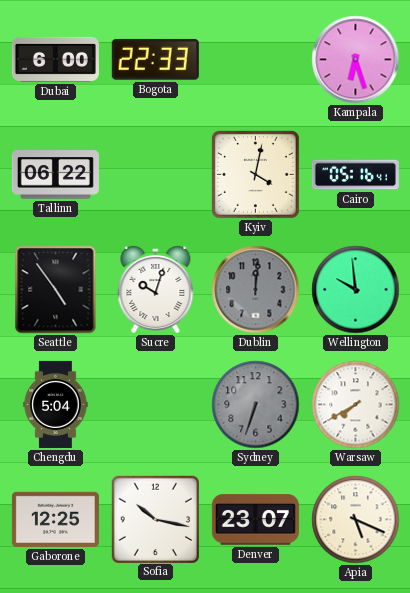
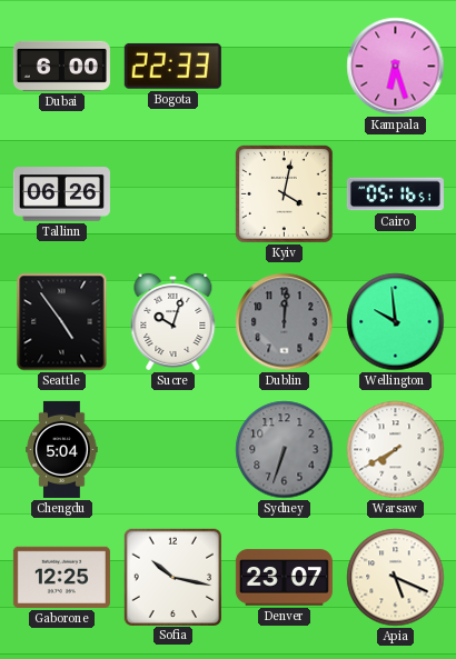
Tallinn: 06:22 -> 06:26 (61, 194)
Cairo: 05:16:41 -> 05:16:51 (395, 194)
